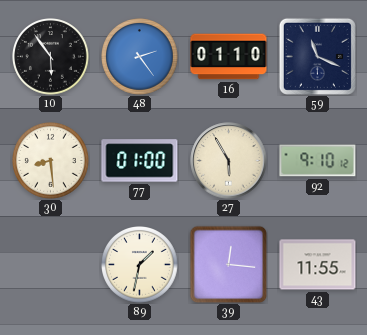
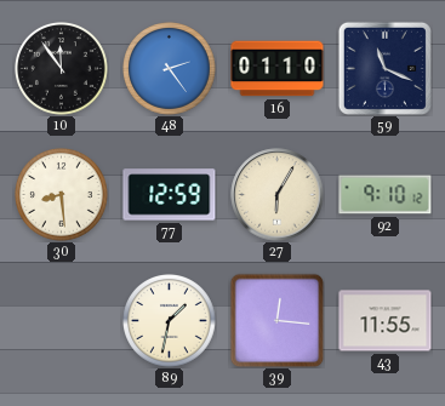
10: 5:54 -> 11:54 (62, 69)
77: 01:00 -> 12:59 (170, 195)
27: 5:55 -> 6:05 (278, 195)
